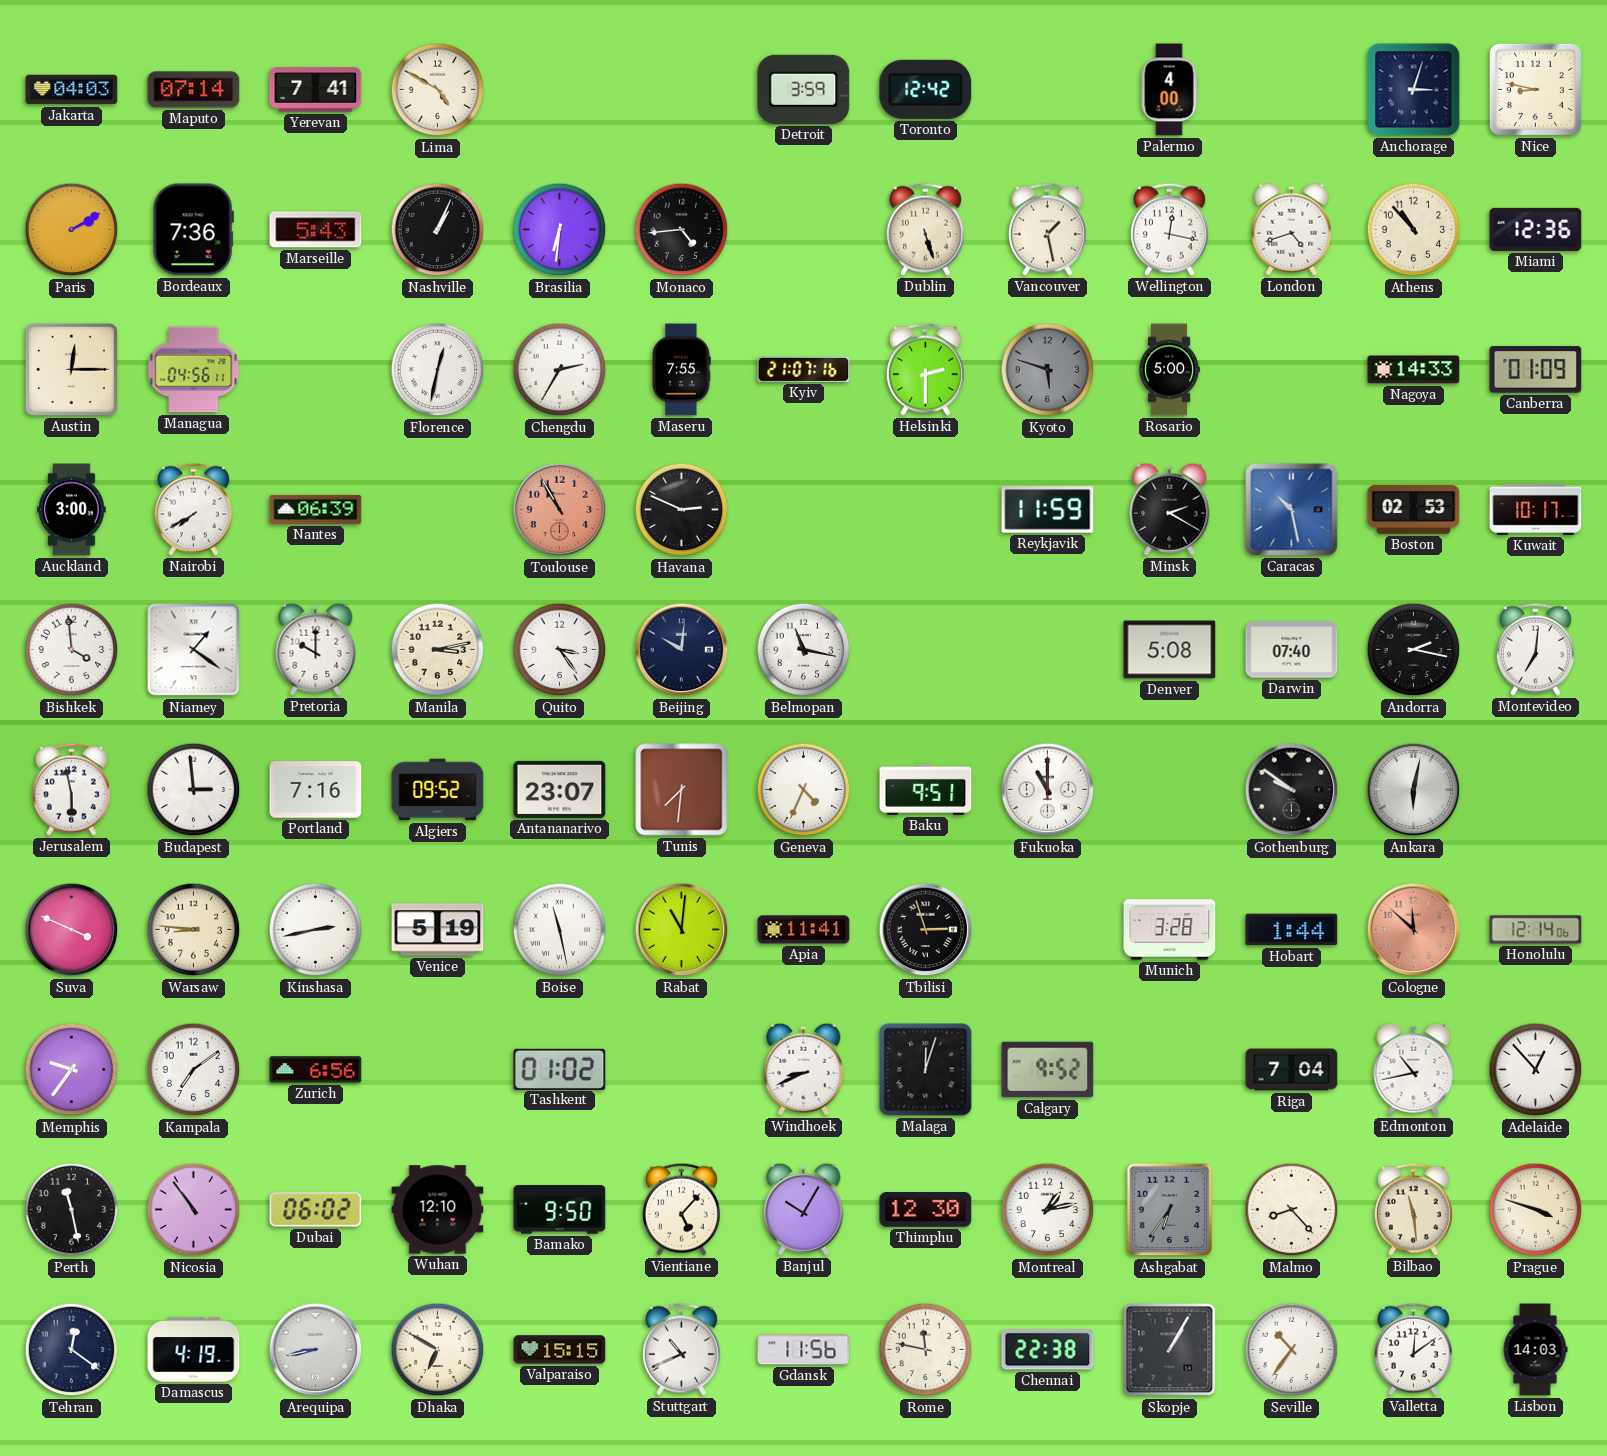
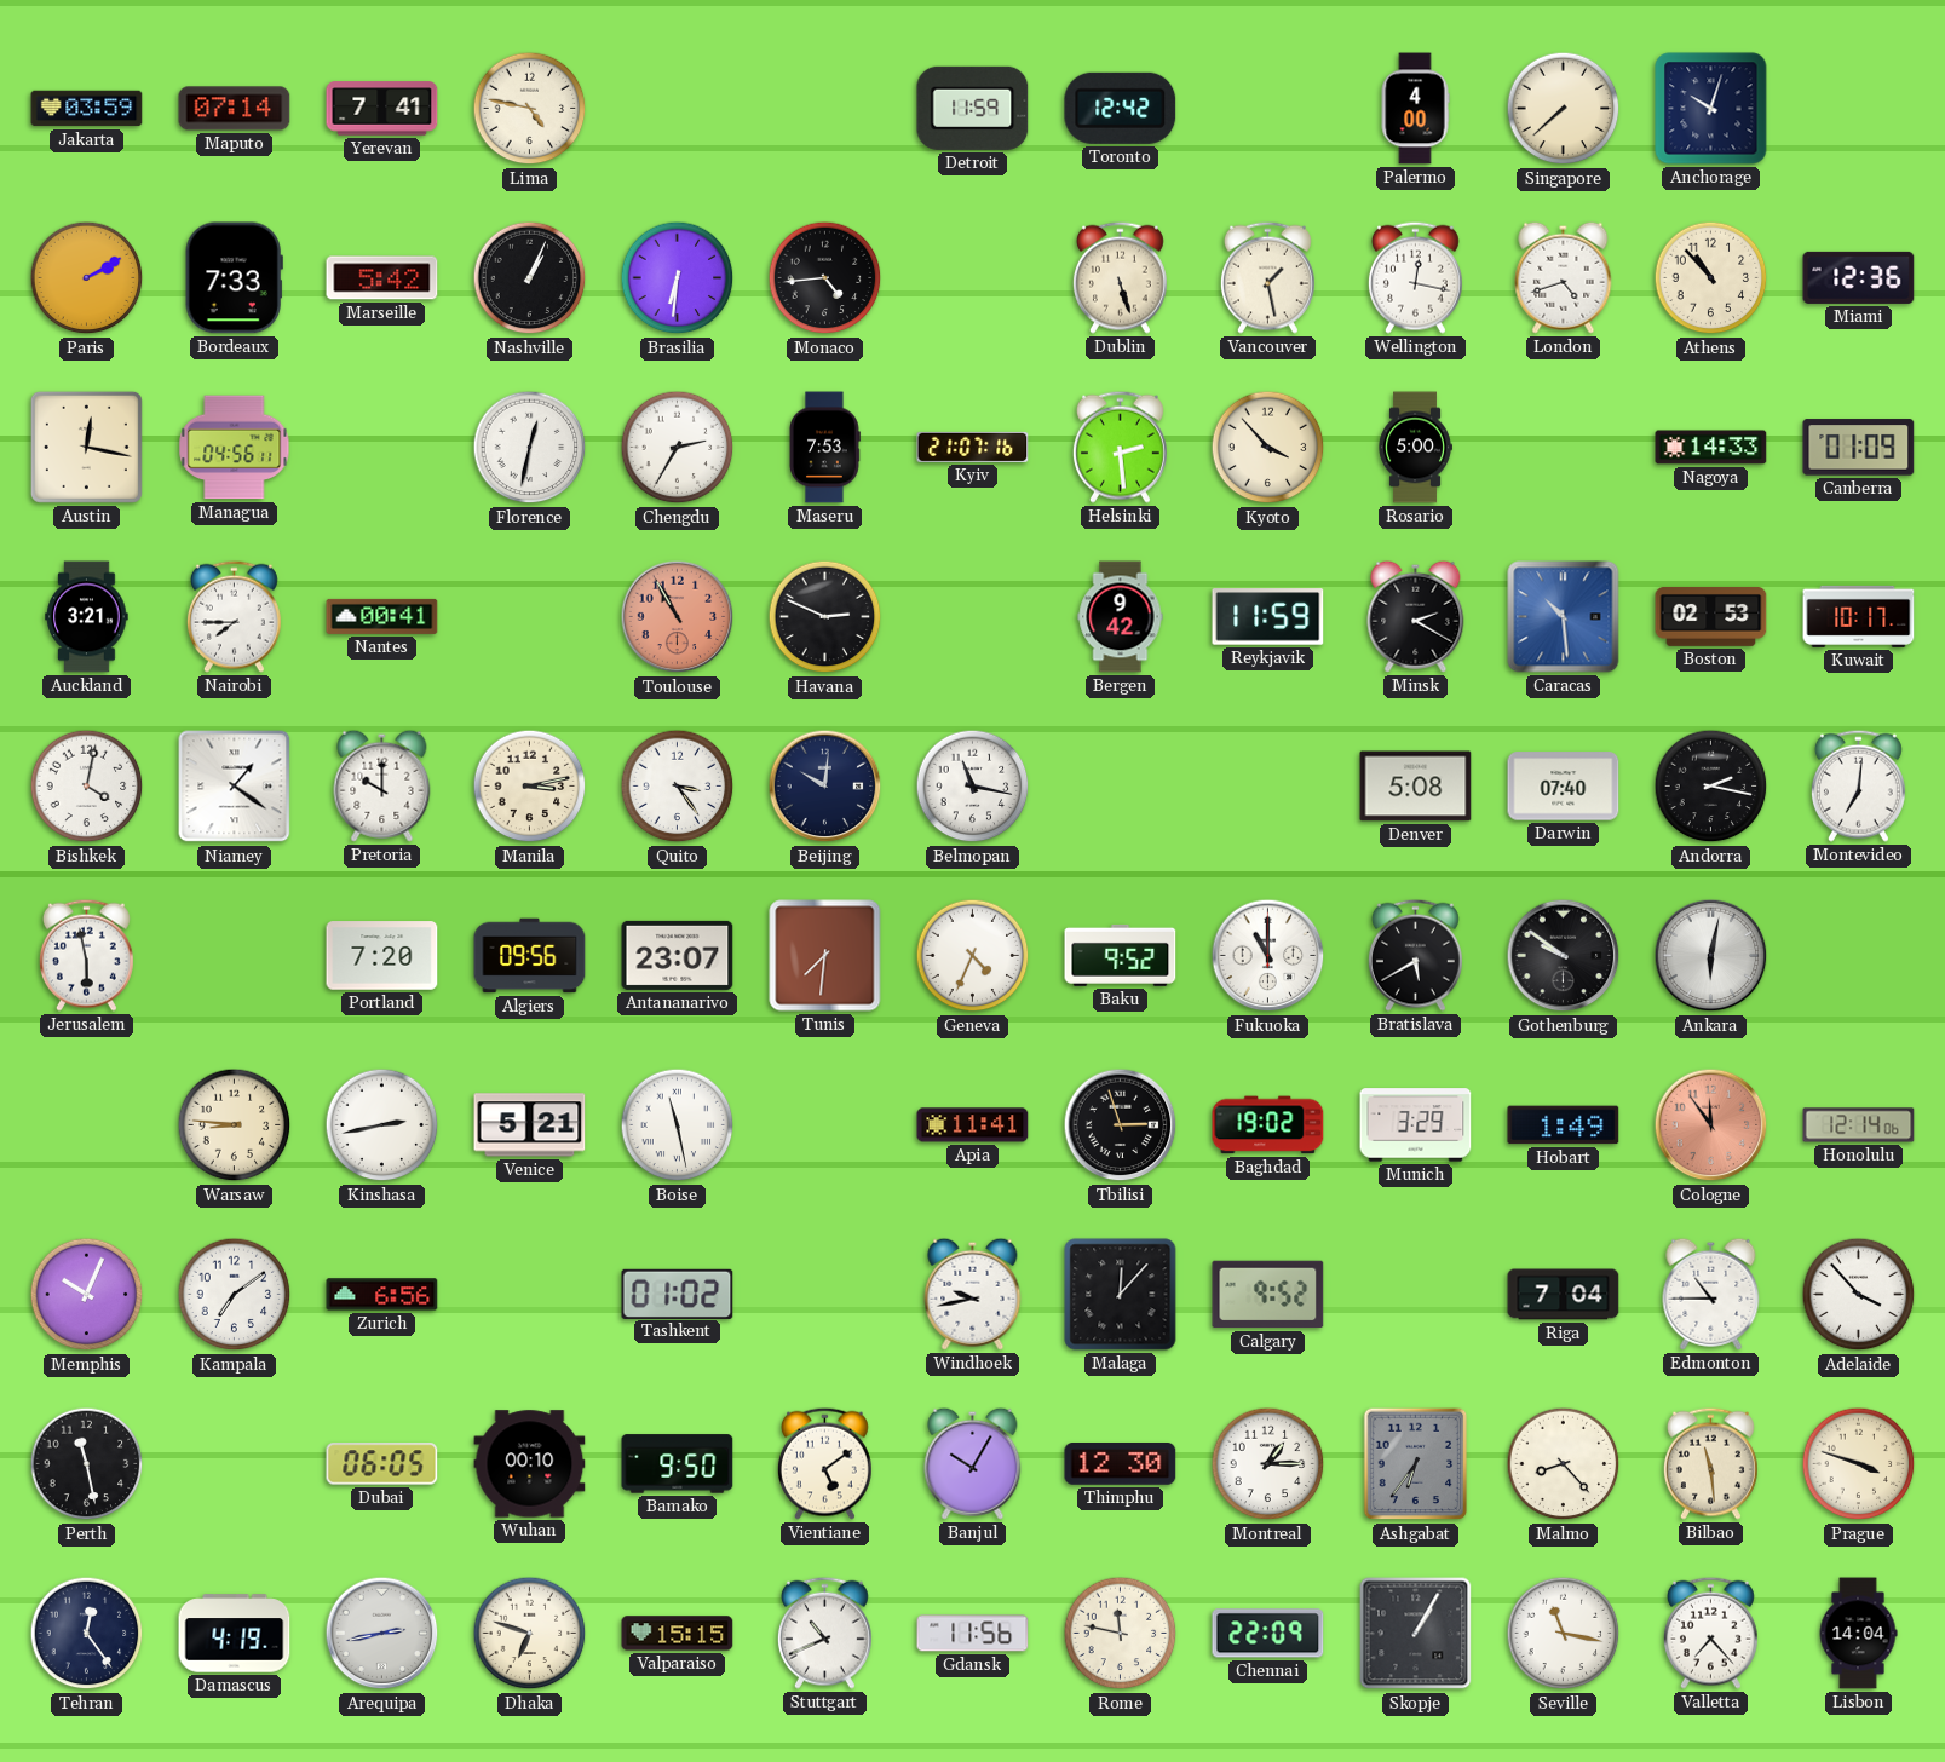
Jakarta: 04:03 -> 03:59 (87, 109)
Lima: 4:50 -> 4:47 (530, 109)
Detroit: 3:59 -> 11:59 (973, 108)
Singapore: none -> 7:38 (1564, 109)
Anchorage: 3:03 -> 10:03 (1711, 109)
Nice: 8:47 -> none (1535, 89)
Bordeaux: 7:36 -> 7:33 (234, 278)
Marseille: 5:43 -> 5:42 (382, 278)
Austin: 12:15 -> 12:17 (86, 447)
Maseru: 7:55 -> 7:53 (824, 448)
Helsinki: 2:30 -> 2:29 (1120, 447)
Kyoto: 5:48 -> 3:53 (1268, 448)
Kyoto dial: grey -> cream (1268, 448)
Auckland: 3:00 -> 3:21 (87, 617)
Nairobi: 7:40 -> 7:45 (234, 616)
Nantes: 06:39 -> 00:41 (382, 616)
Bergen: none -> 9:42 (1121, 617)
Caracas: 10:28 -> 10:29 (1564, 617)
Bishkek: 3:59 -> 4:02 (87, 787)
Budapest: 2:59 -> none (194, 790)
Portland: 7:16 -> 7:20 (382, 956)
Algiers: 09:52 -> 09:56 (530, 956)
Baku: 9:51 -> 9:52 (1121, 955)
Bratislava: none -> 5:40 (1415, 955)
Suva: 3:49 -> none (72, 930)
Venice: 5:19 -> 5:21 (530, 1125)
Rabat: 11:01 -> none (682, 930)
Baghdad: none -> 19:02 (1268, 1125)
Munich: 3:28 -> 3:29 (1416, 1125)
Hobart: 1:44 -> 1:49 (1564, 1125)
Cologne: 11:52 -> 11:54 (1711, 1125)
Memphis: 9:36 -> 10:04 (87, 1295)
Windhoek: 8:41 -> 9:43 (973, 1294)
Malaga: 12:03 -> 12:07 (1121, 1295)
Edmonton: 10:43 -> 10:45 (1711, 1294)
Adelaide: 12:53 -> 3:53 (1859, 1295)
Nicosia: 10:54 -> none (194, 1210)
Dubai: 06:02 -> 06:05 (382, 1464)
Wuhan: 12:10 -> 00:10 (530, 1464)
Vientiane: 5:07 -> 5:09 (824, 1463)
Montreal: 1:13 -> 1:15 (1268, 1464)
Tehran: 12:21 -> 12:24 (87, 1634)
Arequipa: 8:43 -> 2:43 (382, 1634)
Dhaka: 6:50 -> 6:48 (530, 1634)
Chennai: 22:38 -> 22:09 (1268, 1634)
Seville: 10:36 -> 11:17 (1564, 1634)
Valletta: 12:09 -> 7:23 (1710, 1633)
Lisbon: 14:03 -> 14:04 (1858, 1634)
